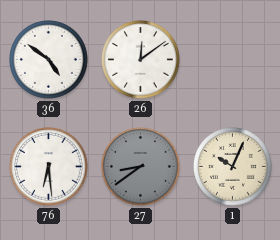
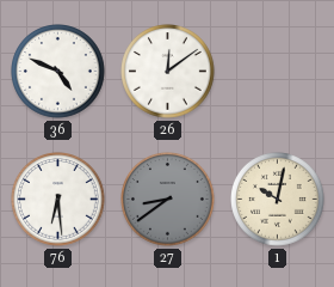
36: 4:51 -> 4:49 (58, 72)
1: 10:04 -> 10:02 (278, 200)
